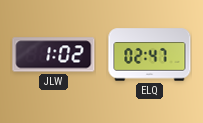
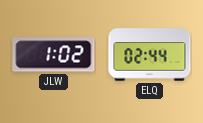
ELQ: 02:47 -> 02:44 (150, 55)
